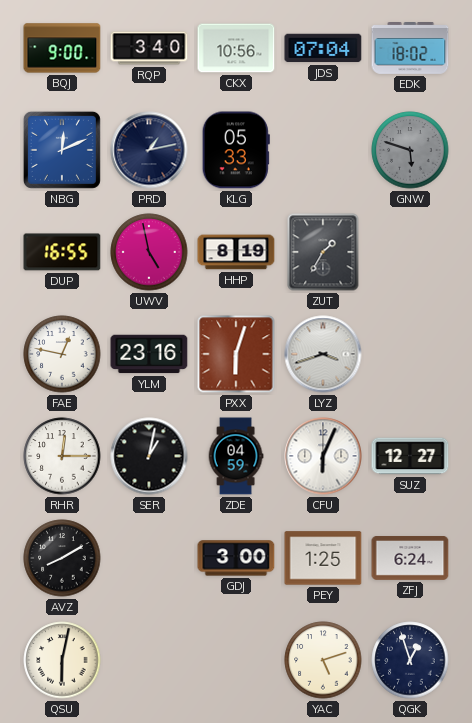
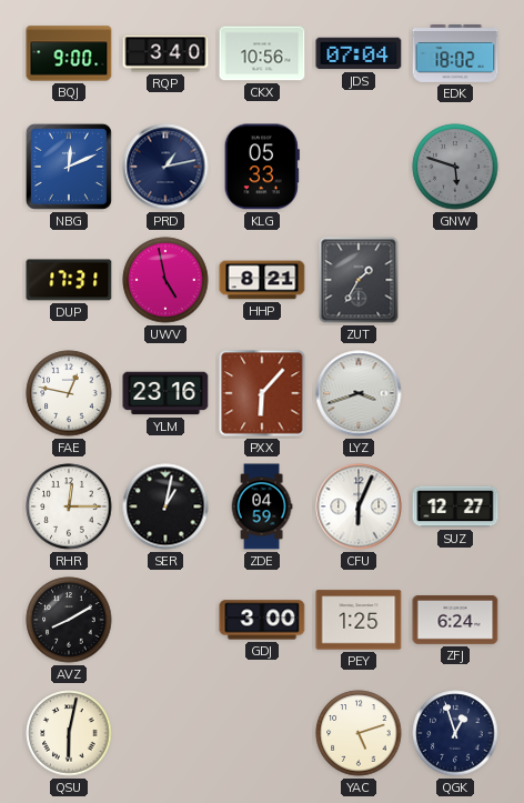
DUP: 16:55 -> 17:31 (69, 280)
HHP: 8:19 -> 8:21 (262, 280)
PXX: 6:03 -> 6:07 (262, 393)
